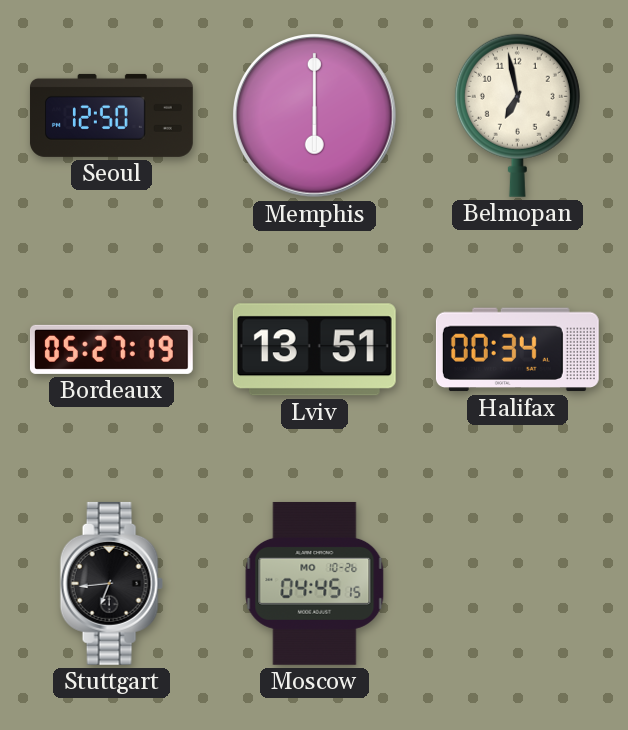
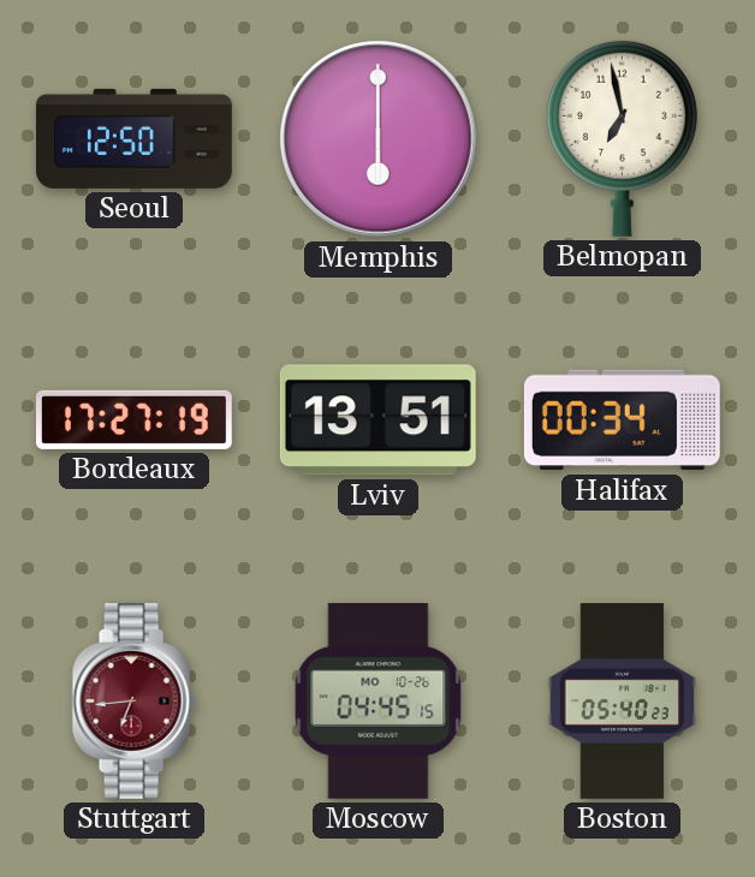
Bordeaux: 05:27 -> 17:27 (133, 419)
Stuttgart dial: black -> burgundy (133, 700)
Boston: none -> 05:40 (622, 702)
